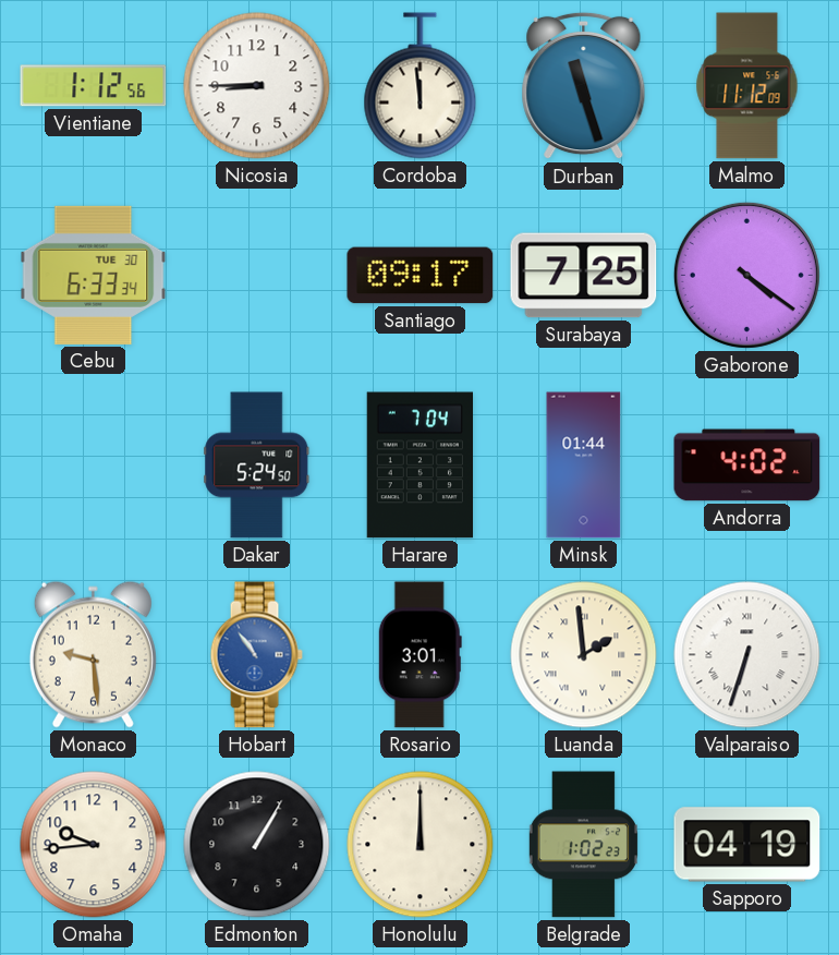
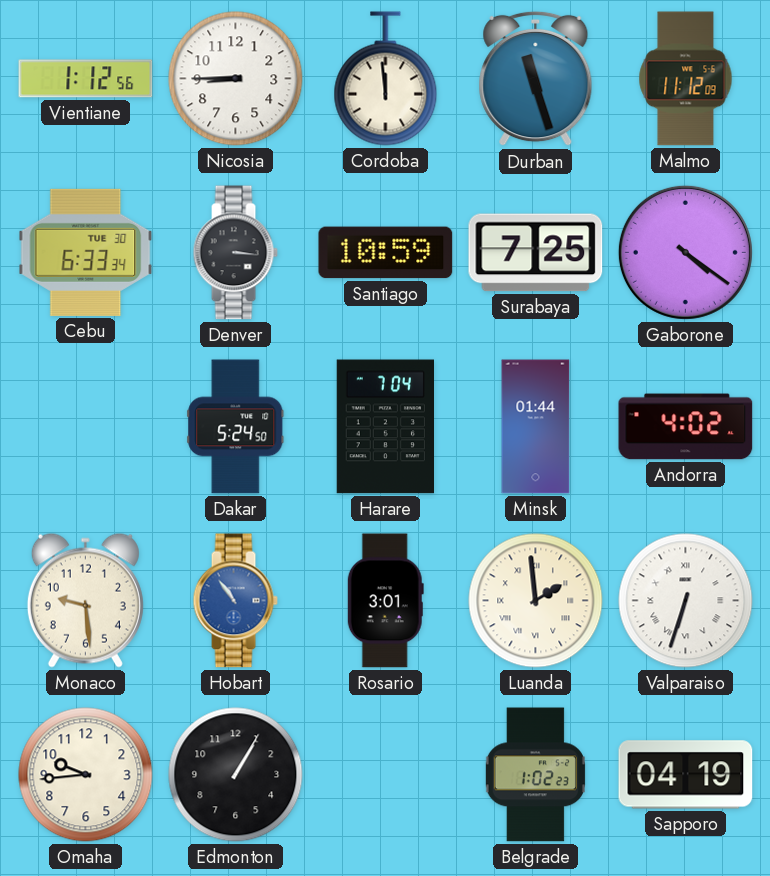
Denver: none -> 3:16 (235, 253)
Santiago: 09:17 -> 10:59 (386, 253)
Honolulu: 12:00 -> none (421, 845)
